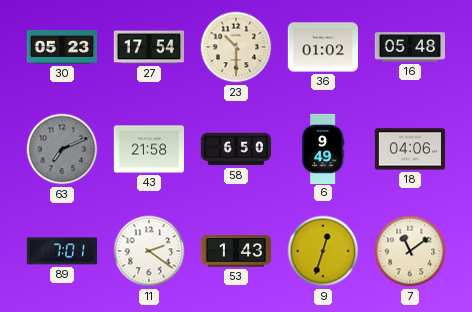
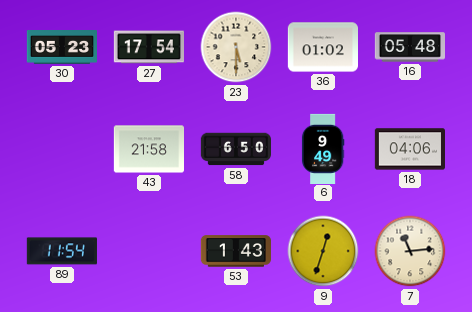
23: 10:30 -> 5:30 (236, 47)
63: 7:11 -> none (62, 149)
89: 7:01 -> 11:54 (62, 251)
11: 2:21 -> none (149, 251)
7: 11:09 -> 11:14 (410, 251)
